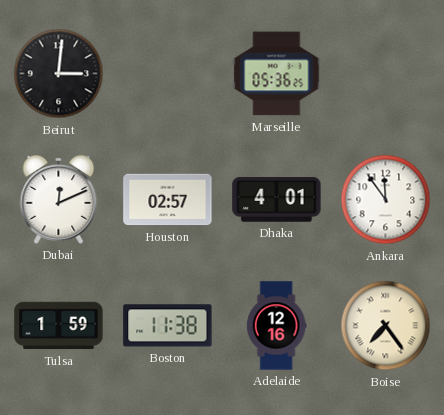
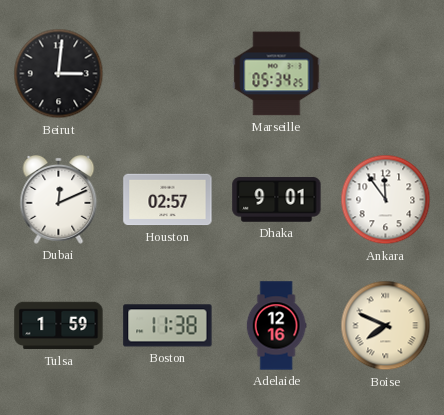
Marseille: 05:36 -> 05:34 (277, 74)
Dhaka: 4:01 -> 9:01 (277, 200)
Boise: 7:24 -> 7:49 (386, 326)
